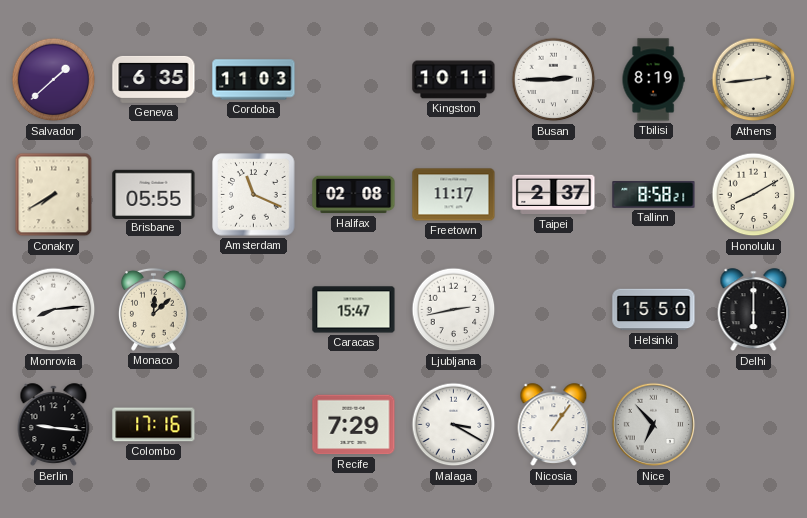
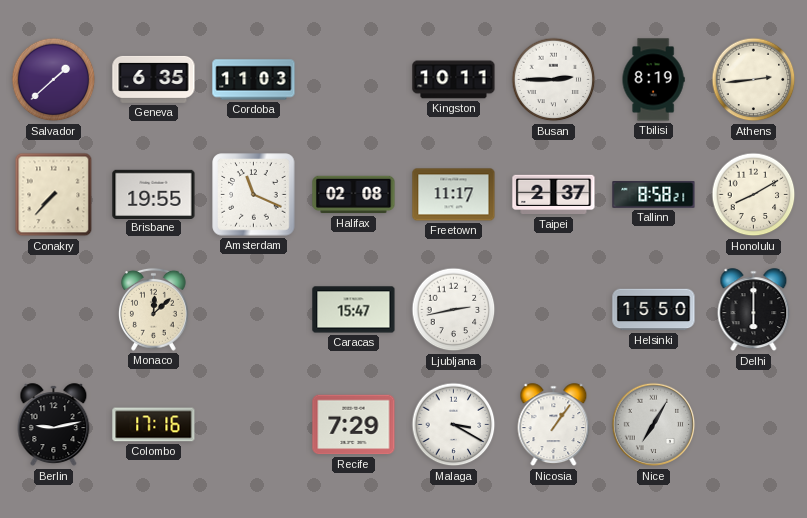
Conakry: 7:40 -> 7:37 (54, 195)
Brisbane: 05:55 -> 19:55 (154, 194)
Monrovia: 8:14 -> none (54, 310)
Berlin: 9:16 -> 9:13 (54, 425)
Nice: 6:53 -> 7:05 (654, 425)
